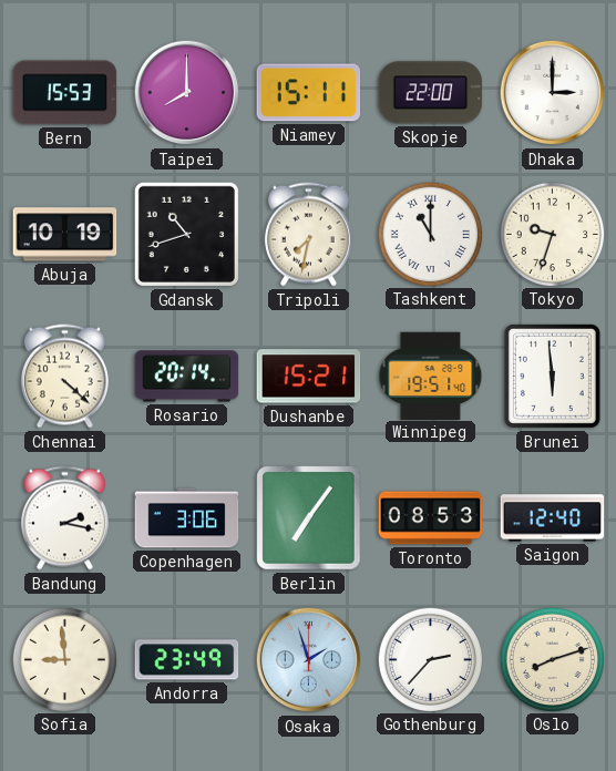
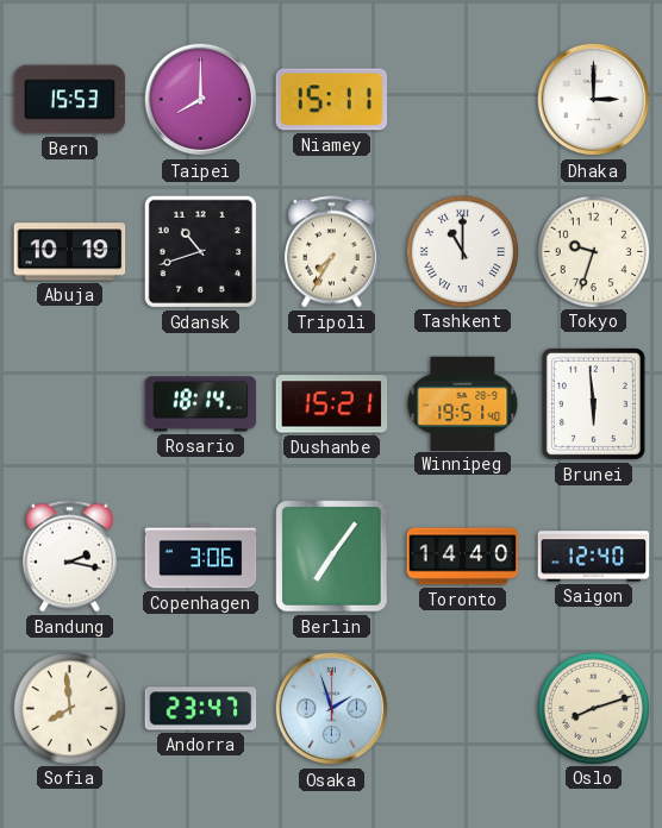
Skopje: 22:00 -> none (431, 93)
Tripoli: 7:32 -> 7:35 (331, 252)
Chennai: 4:22 -> none (64, 377)
Rosario: 20:14 -> 18:14 (201, 404)
Toronto: 08:53 -> 14:40 (463, 557)
Sofia: 8:59 -> 7:59 (69, 708)
Andorra: 23:49 -> 23:47 (201, 709)
Gothenburg: 2:37 -> none (430, 659)
